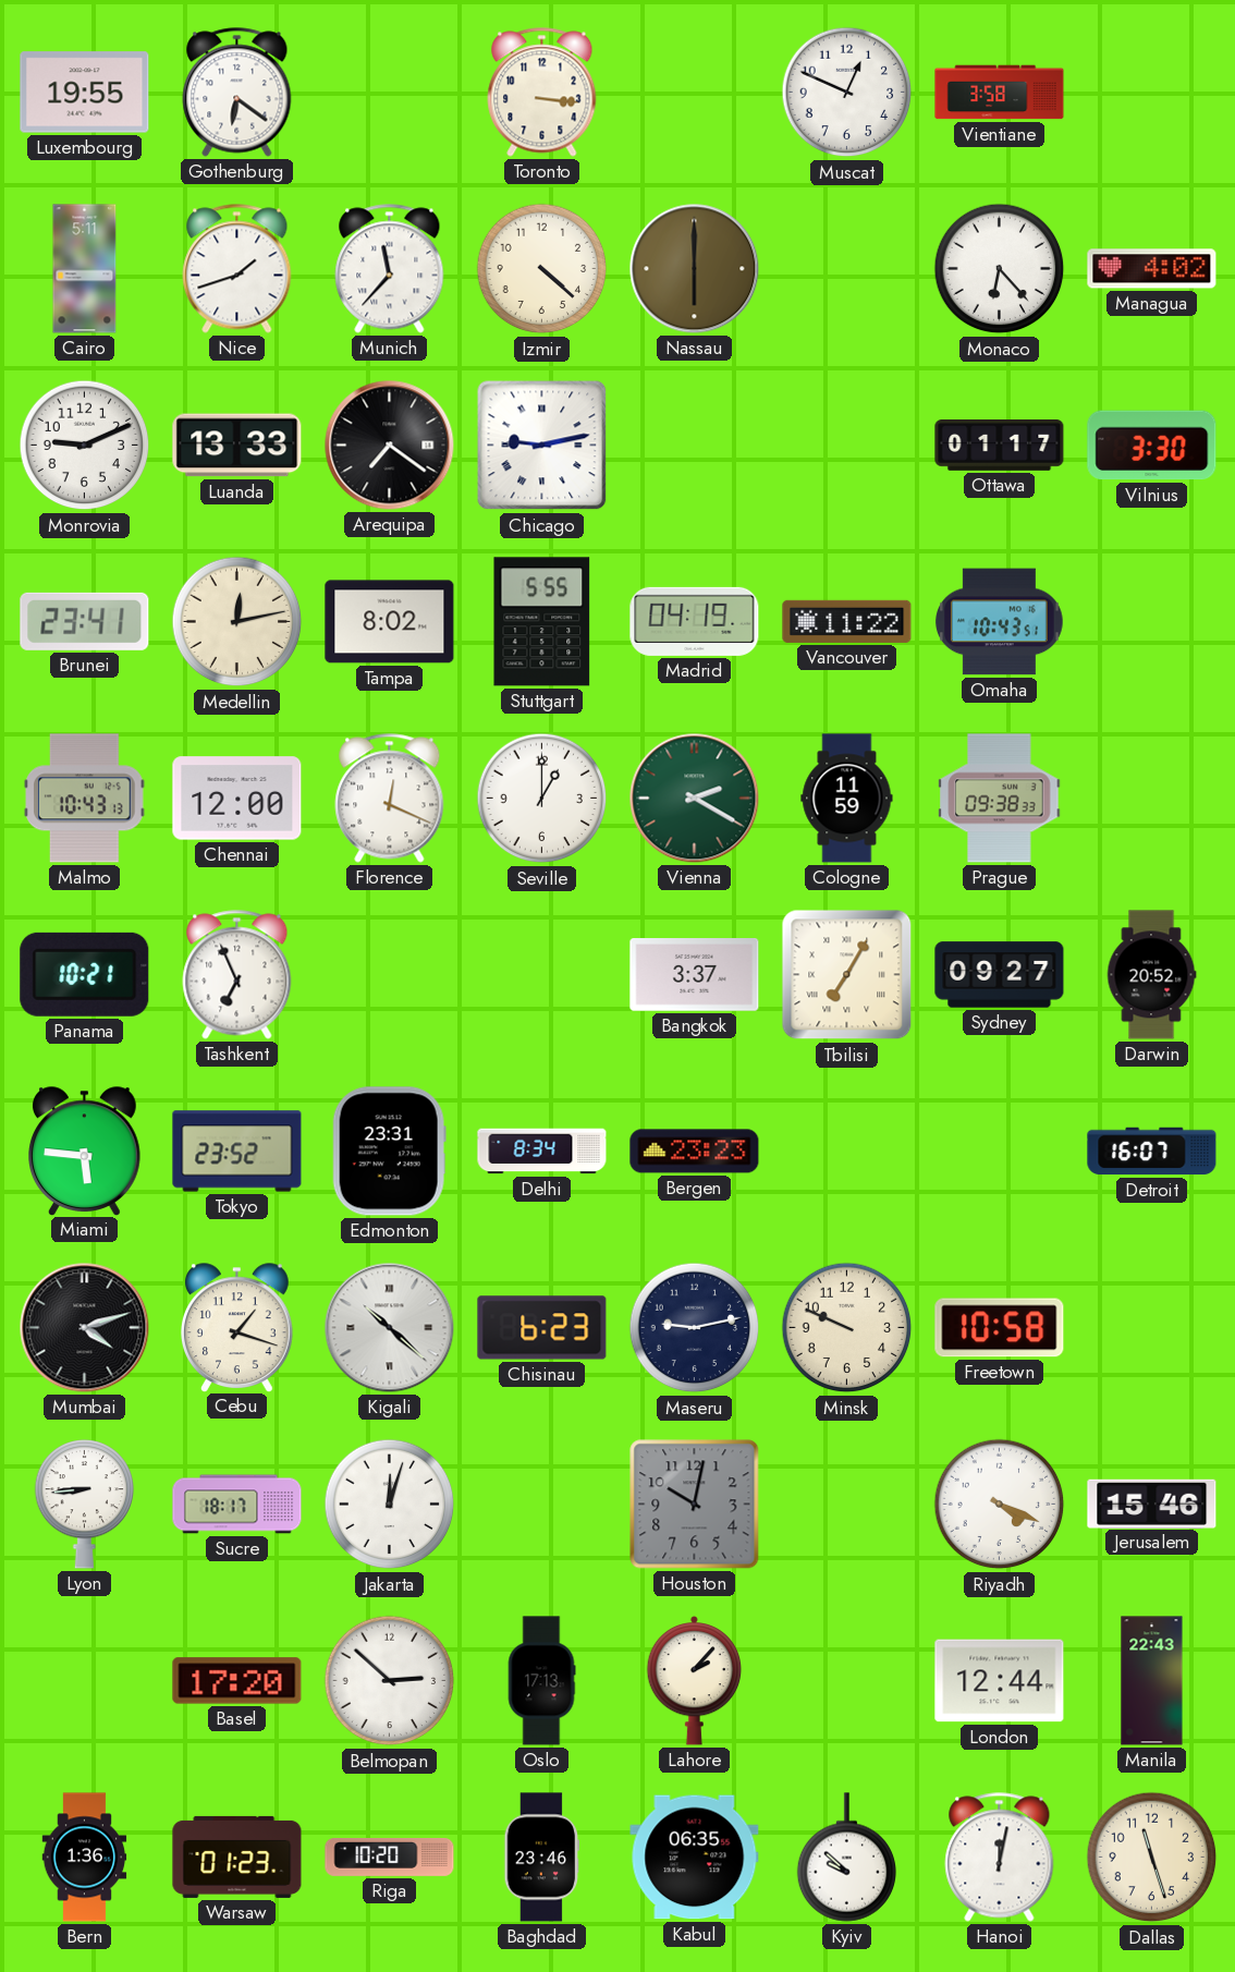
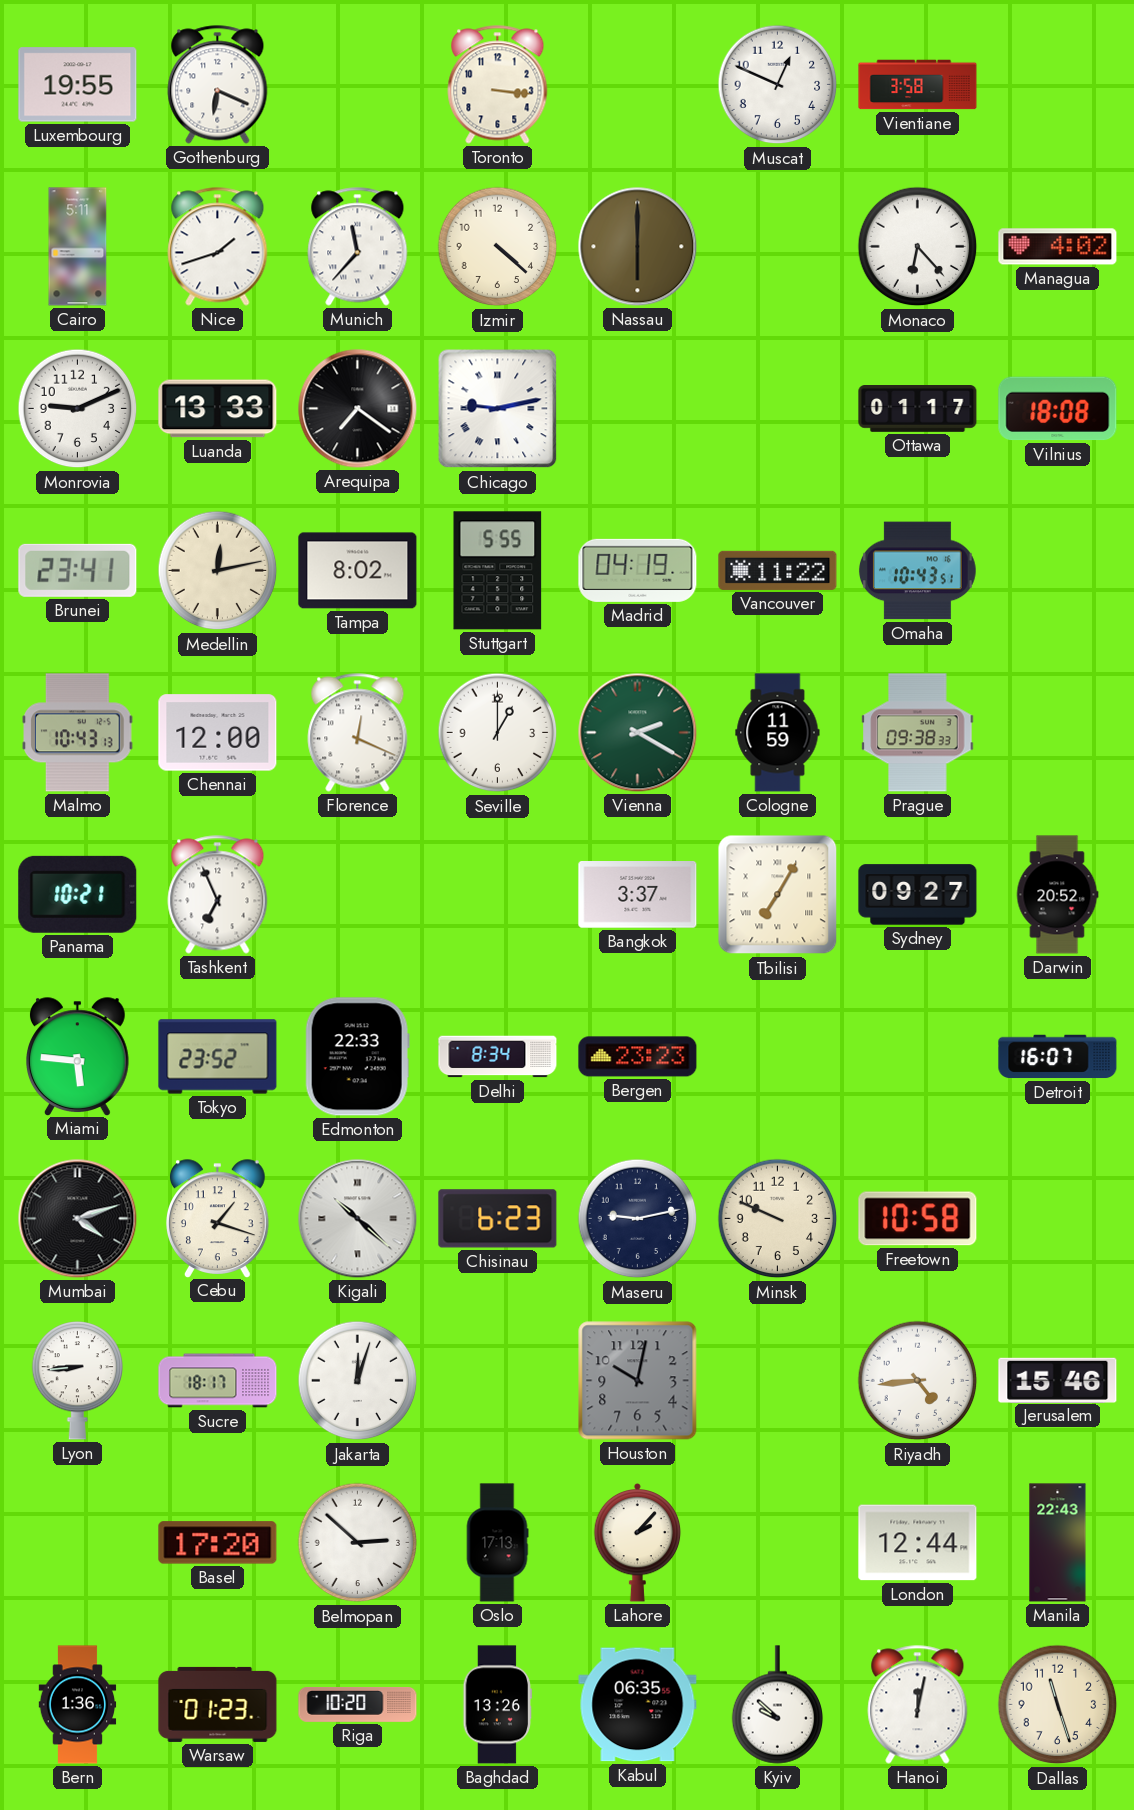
Gothenburg: 6:21 -> 6:19 (218, 85)
Vilnius: 3:30 -> 18:08 (1058, 409)
Edmonton: 23:31 -> 22:33 (357, 1057)
Riyadh: 4:19 -> 4:44 (918, 1381)
Baghdad: 23:46 -> 13:26 (498, 1705)
